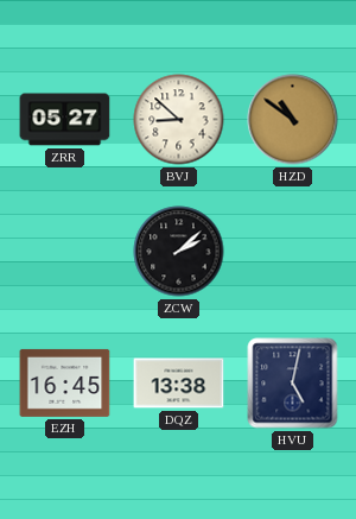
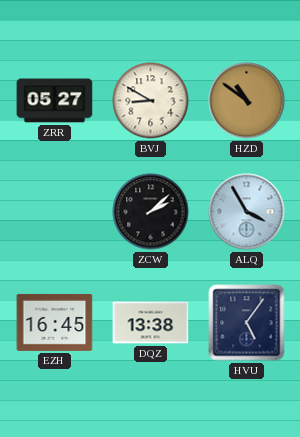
BVJ: 8:52 -> 8:50 (151, 101)
ALQ: none -> 3:55 (247, 212)
HVU: 5:02 -> 5:06 (247, 323)
